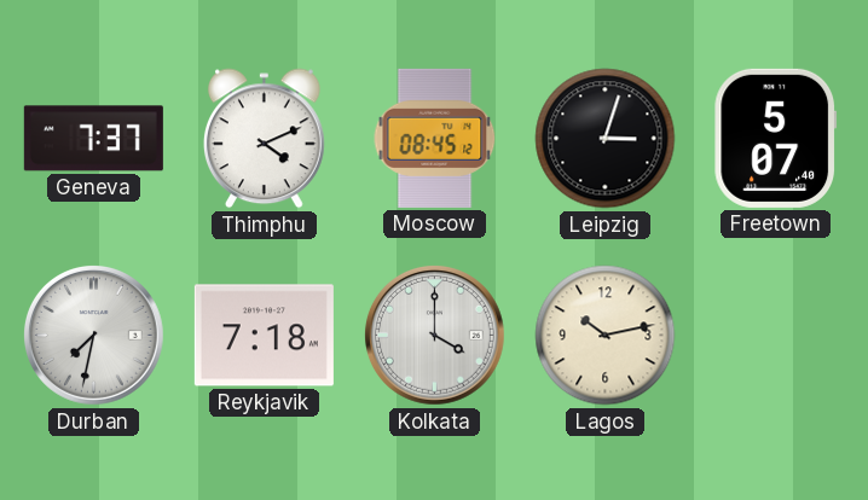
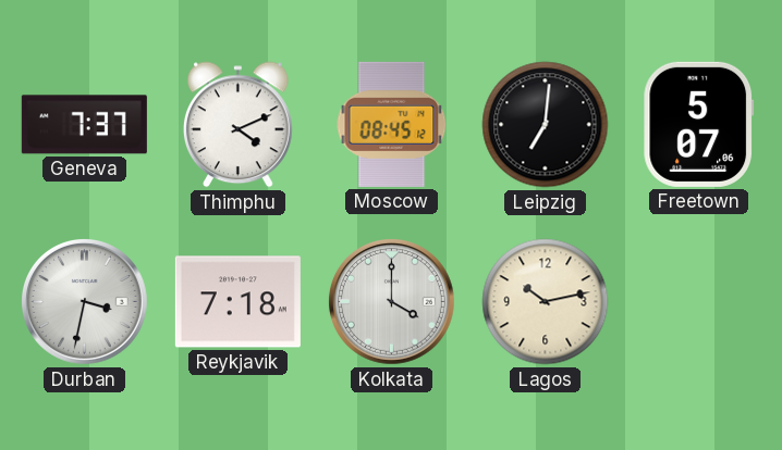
Leipzig: 3:03 -> 7:01 (546, 125)
Freetown: 5:07:40 -> 5:07:06 (699, 124)
Durban: 7:32 -> 3:32 (85, 302)
